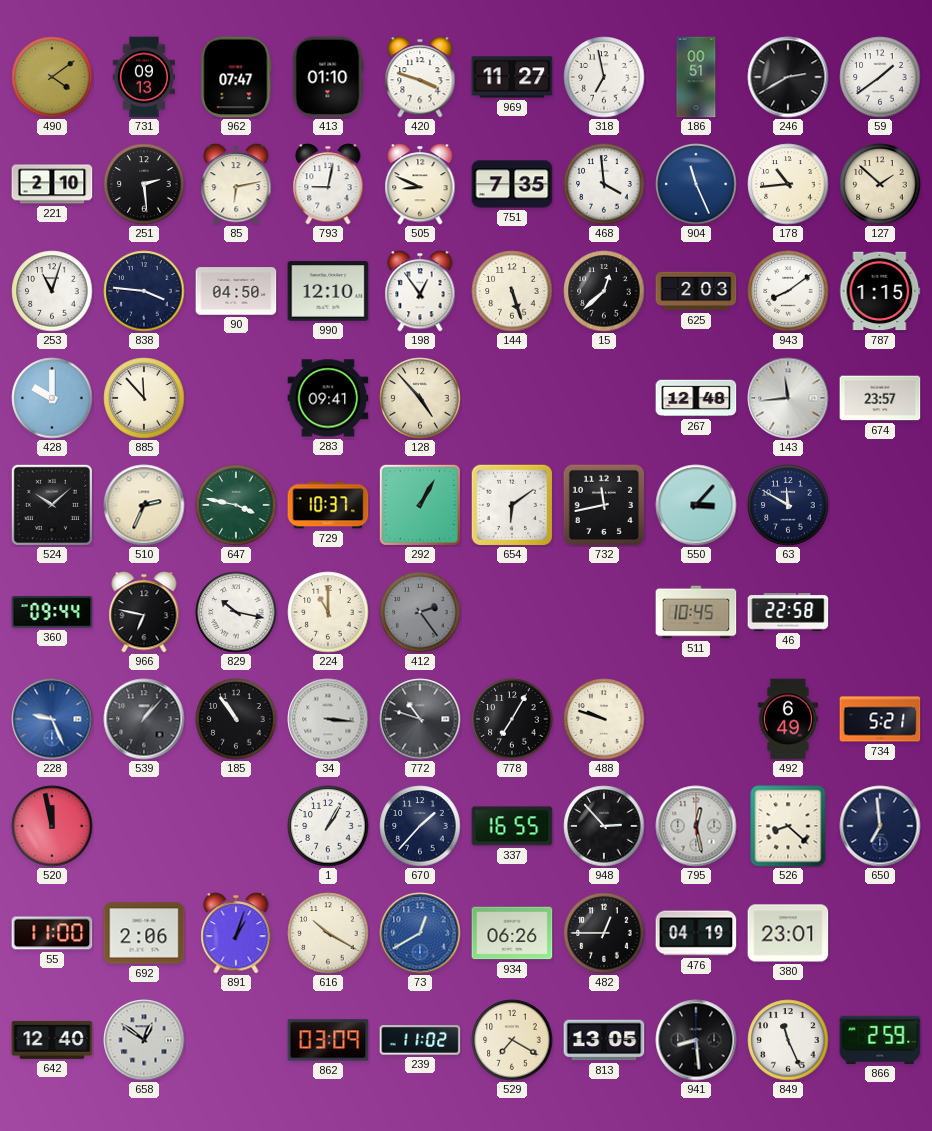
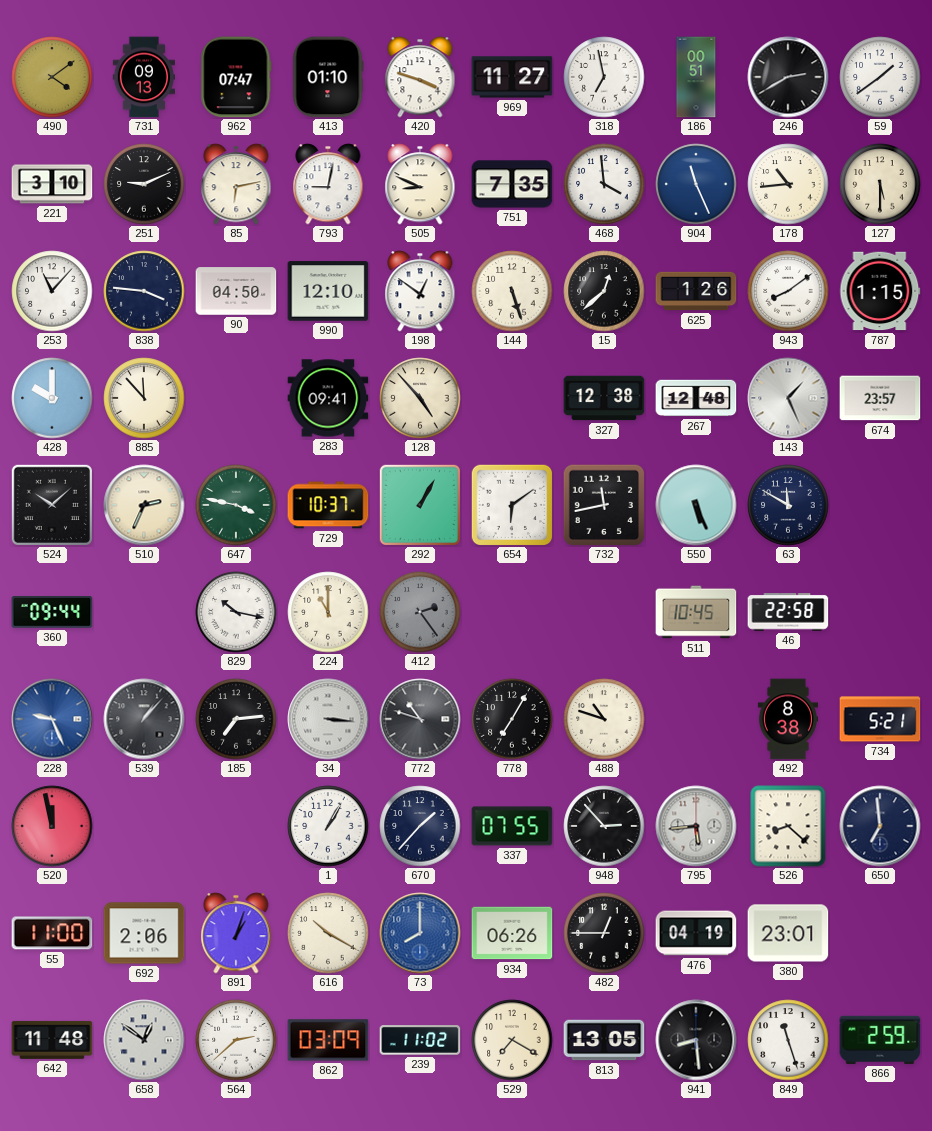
221: 2:10 -> 3:10 (52, 184)
251: 2:29 -> 9:11 (144, 184)
127: 1:52 -> 5:30 (880, 184)
253: 11:03 -> 11:07 (52, 291)
198: 12:54 -> 12:51 (420, 291)
625: 2:03 -> 1:26 (696, 291)
327: none -> 12:38 (604, 398)
143: 11:44 -> 1:26 (788, 398)
550: 3:07 -> 5:26 (696, 505)
966: 6:47 -> none (144, 612)
185: 10:54 -> 7:14 (236, 719)
488: 9:48 -> 10:48 (604, 719)
492: 6:49 -> 8:38 (788, 719)
337: 16:55 -> 07:55 (512, 826)
795: 12:28 -> 5:44 (696, 826)
73: 12:40 -> 8:00 (420, 933)
642: 12:40 -> 11:48 (52, 1040)
564: none -> 2:38 (236, 1040)
849: 11:26 -> 11:27 (788, 1040)
